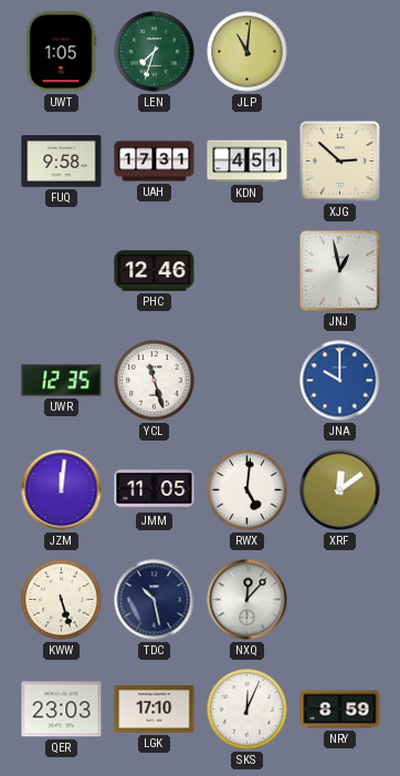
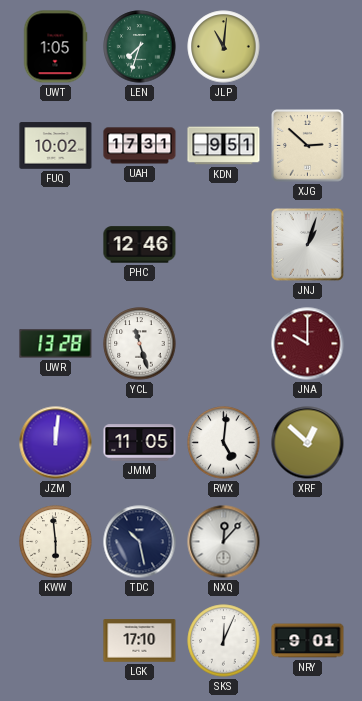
FUQ: 9:58 -> 10:02 (56, 146)
KDN: 4:51 -> 9:51 (224, 146)
JNJ: 12:58 -> 1:03 (308, 245)
UWR: 12:35 -> 13:28 (56, 344)
JNA dial: blue -> burgundy (308, 344)
XRF: 12:09 -> 12:52 (308, 443)
KWW: 5:27 -> 5:59 (56, 542)
QER: 23:03 -> none (62, 710)
NRY: 8:59 -> 9:01 (308, 641)
